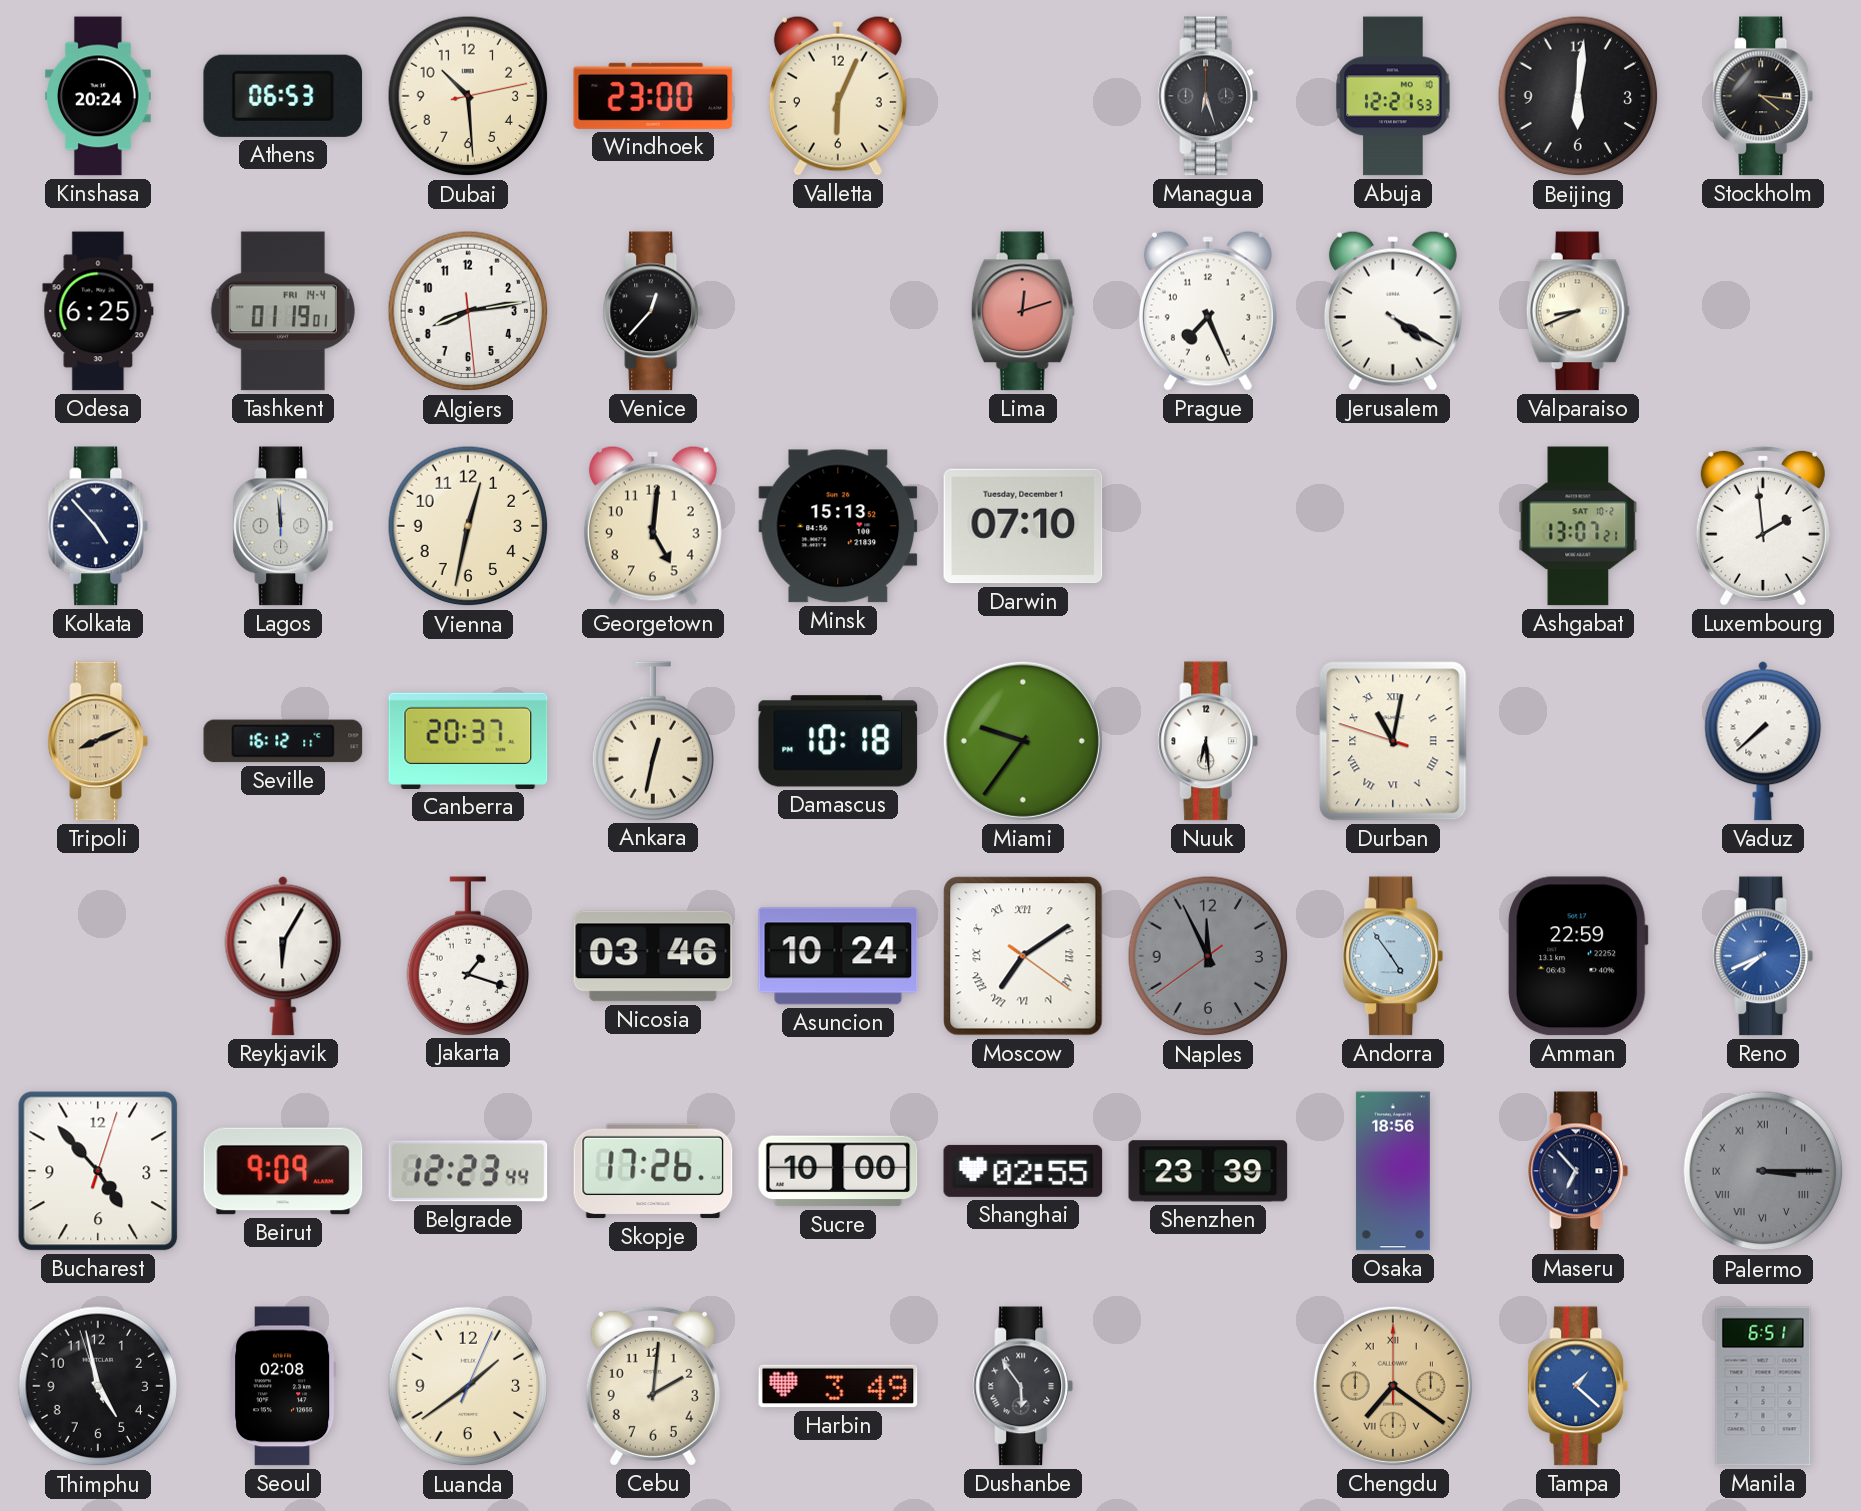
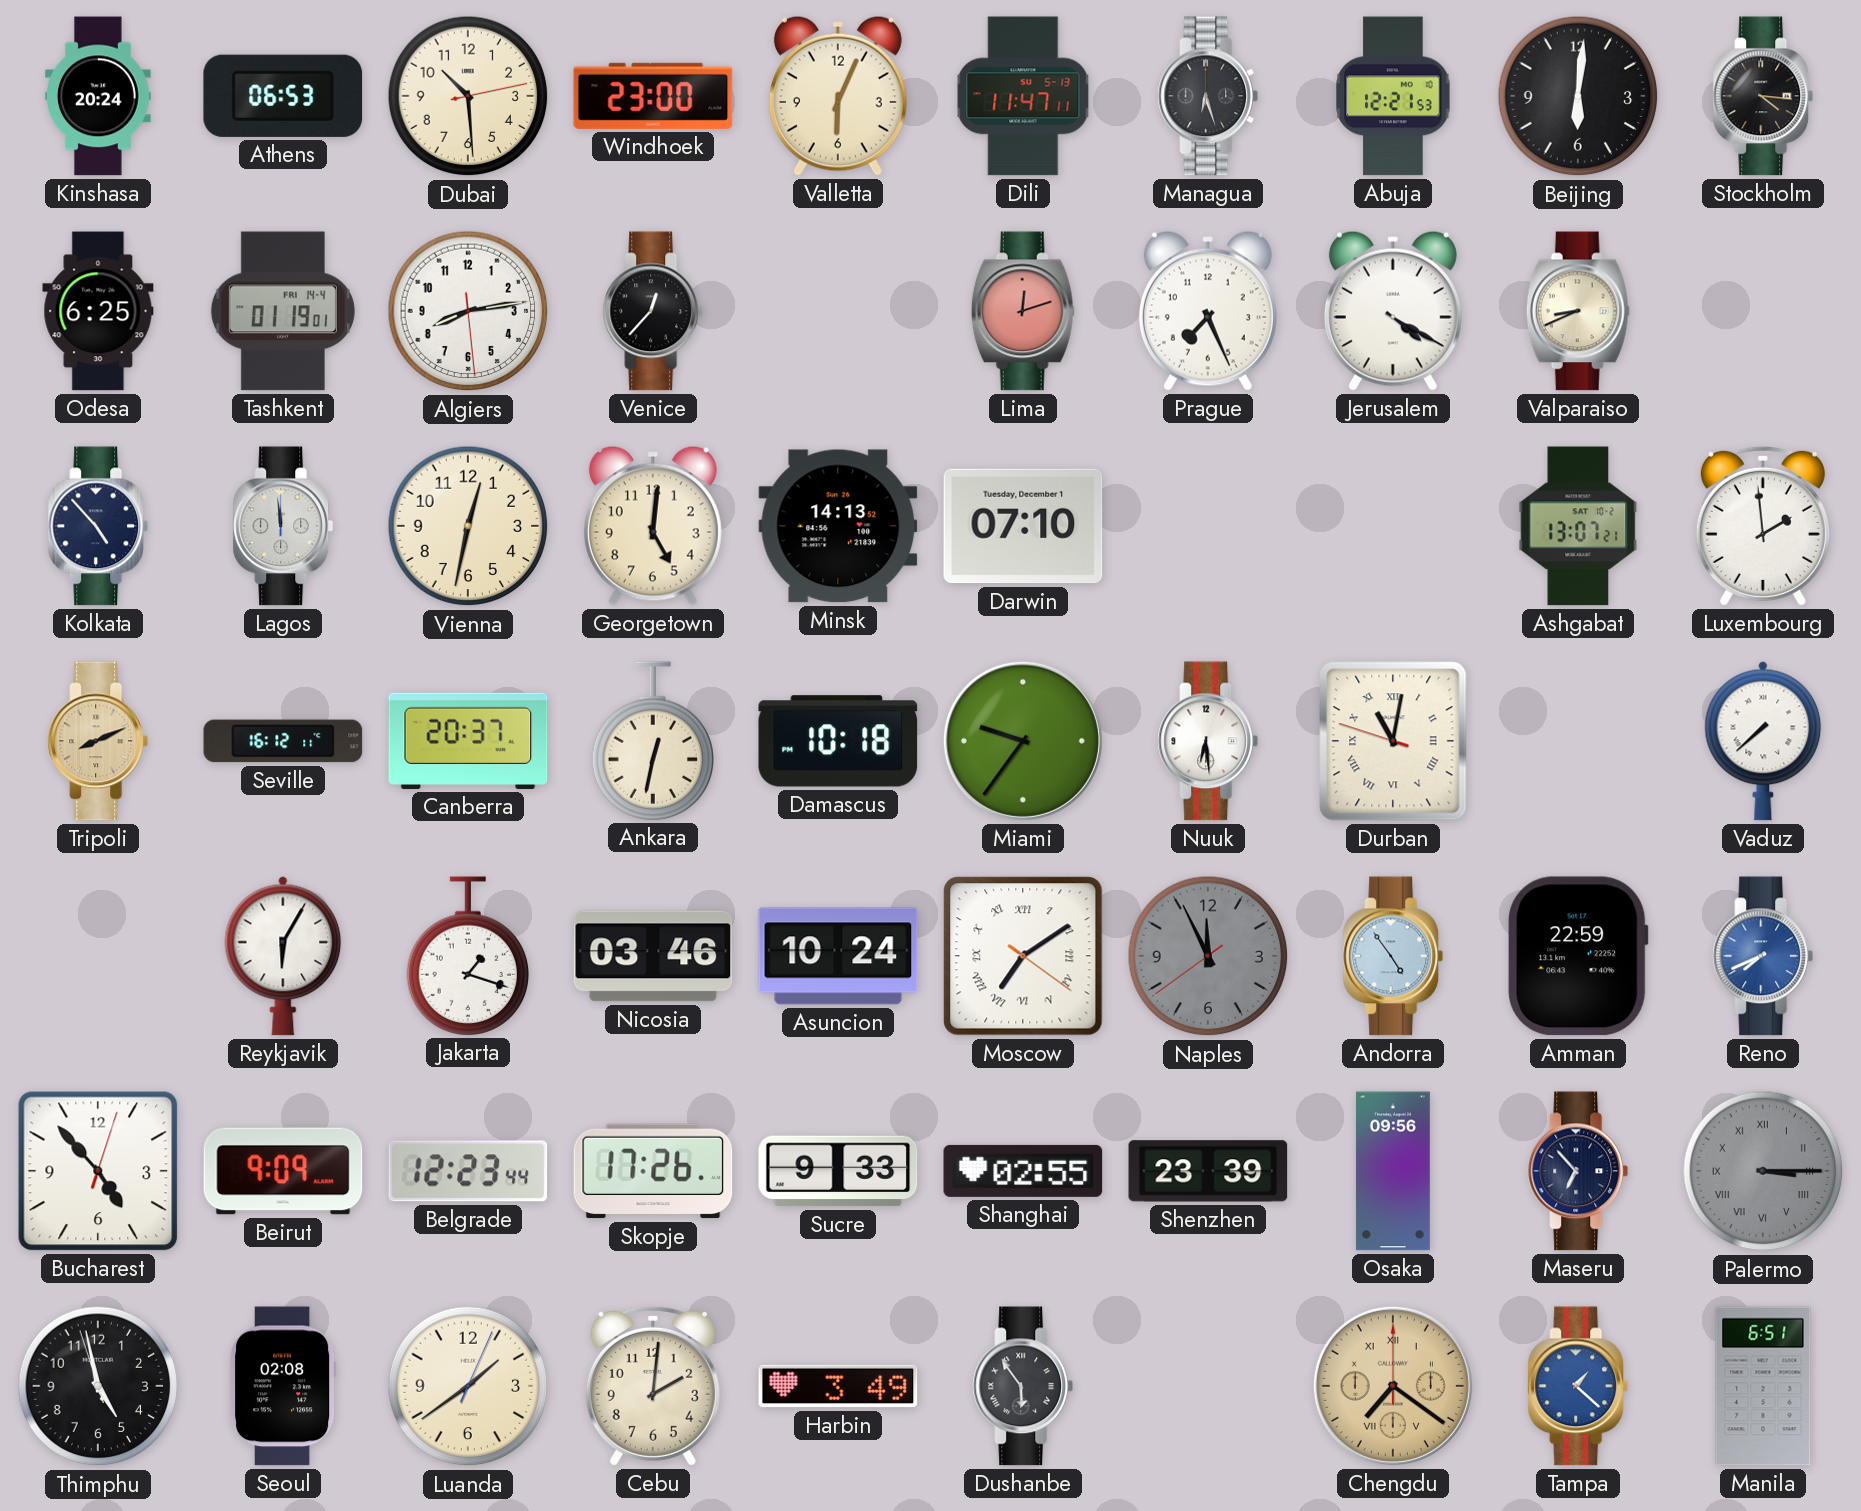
Dili: none -> 11:47 (1023, 96)
Minsk: 15:13 -> 14:13 (838, 526)
Sucre: 10:00 -> 9:33 (838, 1171)
Osaka: 18:56 -> 09:56 (1393, 1171)
